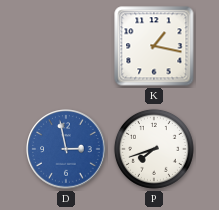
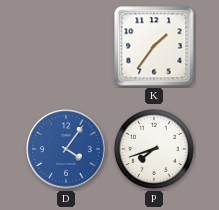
K: 1:17 -> 1:36 (154, 46)
D: 2:58 -> 4:06 (66, 149)
